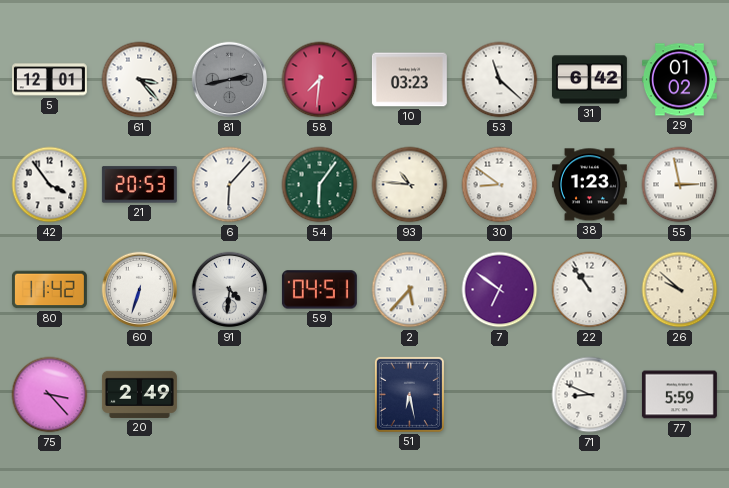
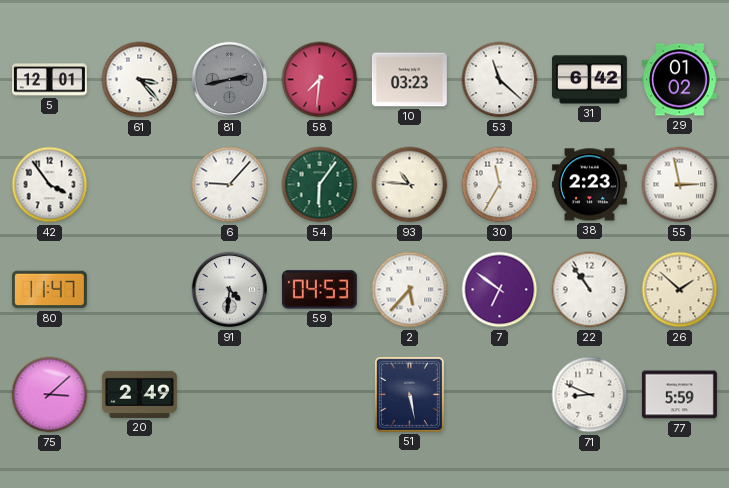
21: 20:53 -> none (139, 185)
6: 6:07 -> 9:07 (230, 185)
30: 8:51 -> 11:35 (500, 185)
38: 1:23 -> 2:23 (589, 185)
80: 11:42 -> 11:47 (49, 290)
60: 6:33 -> none (140, 290)
59: 04:51 -> 04:53 (319, 290)
26: 9:52 -> 1:52 (680, 290)
75: 3:23 -> 3:08 (50, 395)
51: 6:28 -> 5:28 (409, 394)
